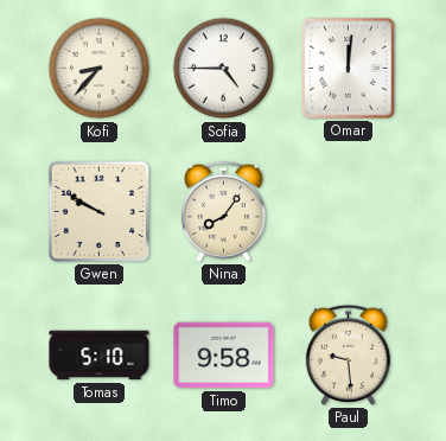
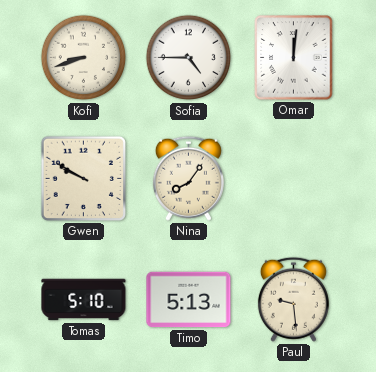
Kofi: 8:37 -> 8:42 (84, 58)
Timo: 9:58 -> 5:13 (189, 300)
